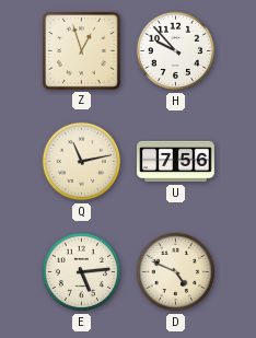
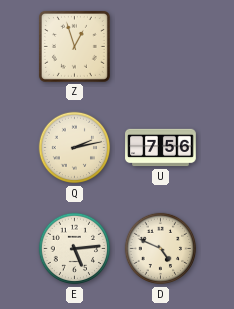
H: 9:53 -> none (176, 51)
Q: 11:13 -> 2:13 (75, 148)
